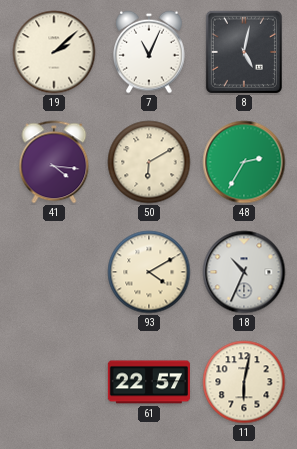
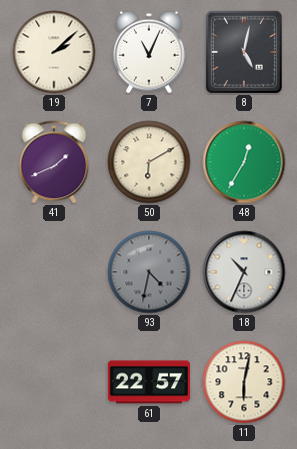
41: 4:16 -> 1:41 (54, 162)
48: 2:35 -> 12:35 (244, 162)
93: 4:10 -> 4:32 (149, 272)
93 dial: cream -> grey (149, 272)
